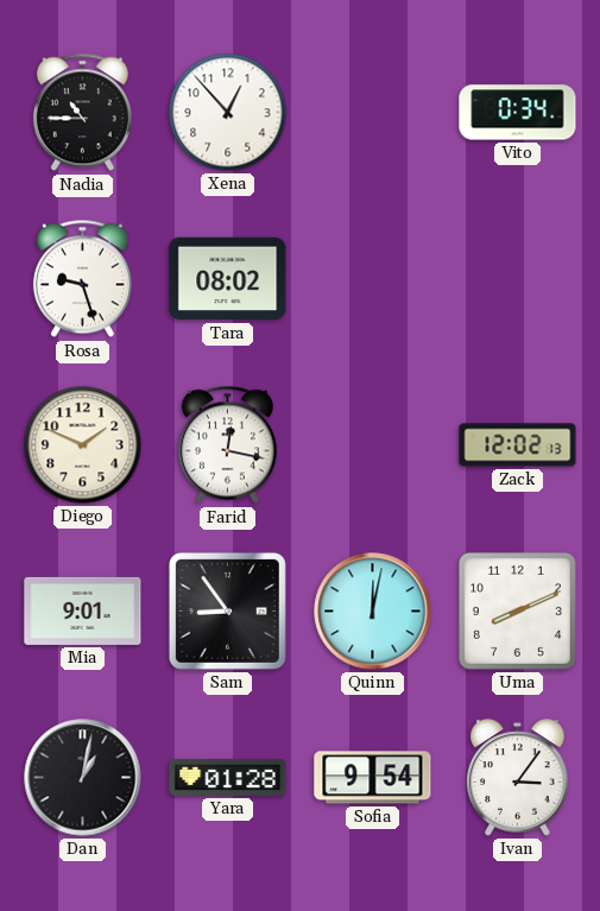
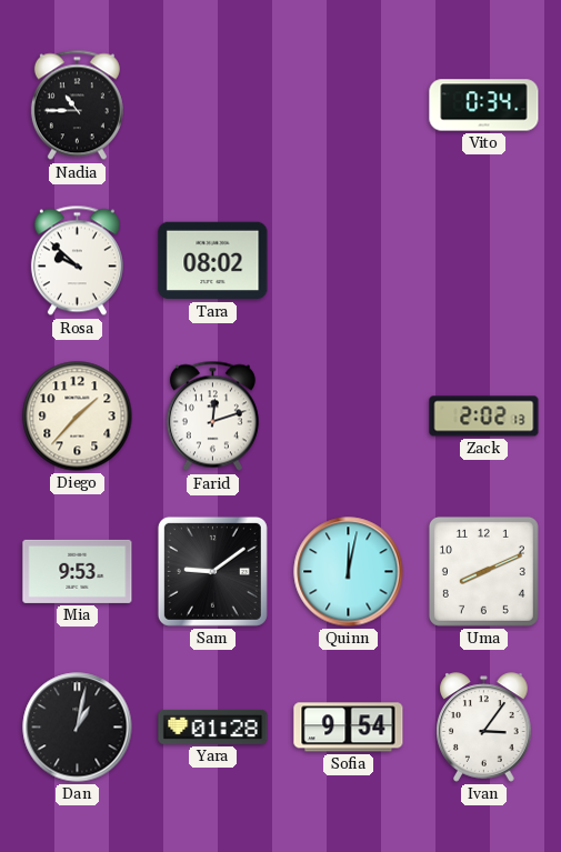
Xena: 12:53 -> none (228, 113)
Rosa: 9:27 -> 9:52 (77, 261)
Diego: 1:49 -> 1:37 (78, 417)
Farid: 12:17 -> 12:12 (212, 417)
Zack: 12:02 -> 2:02 (484, 417)
Mia: 9:01 -> 9:53 (78, 571)
Sam: 8:54 -> 9:09 (212, 571)
